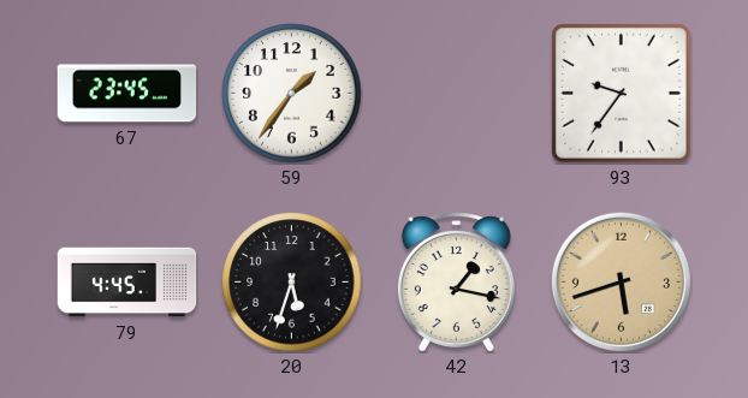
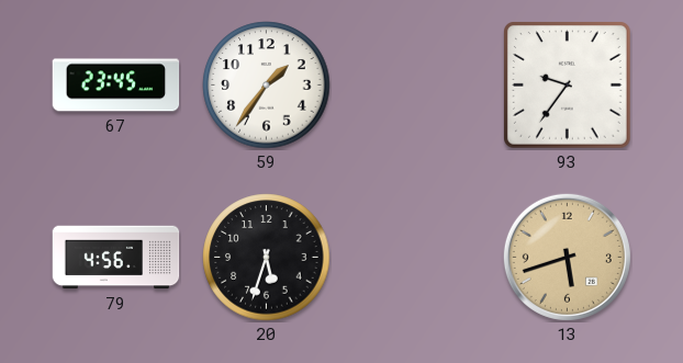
79: 4:45 -> 4:56 (116, 258)
42: 1:17 -> none (456, 283)
